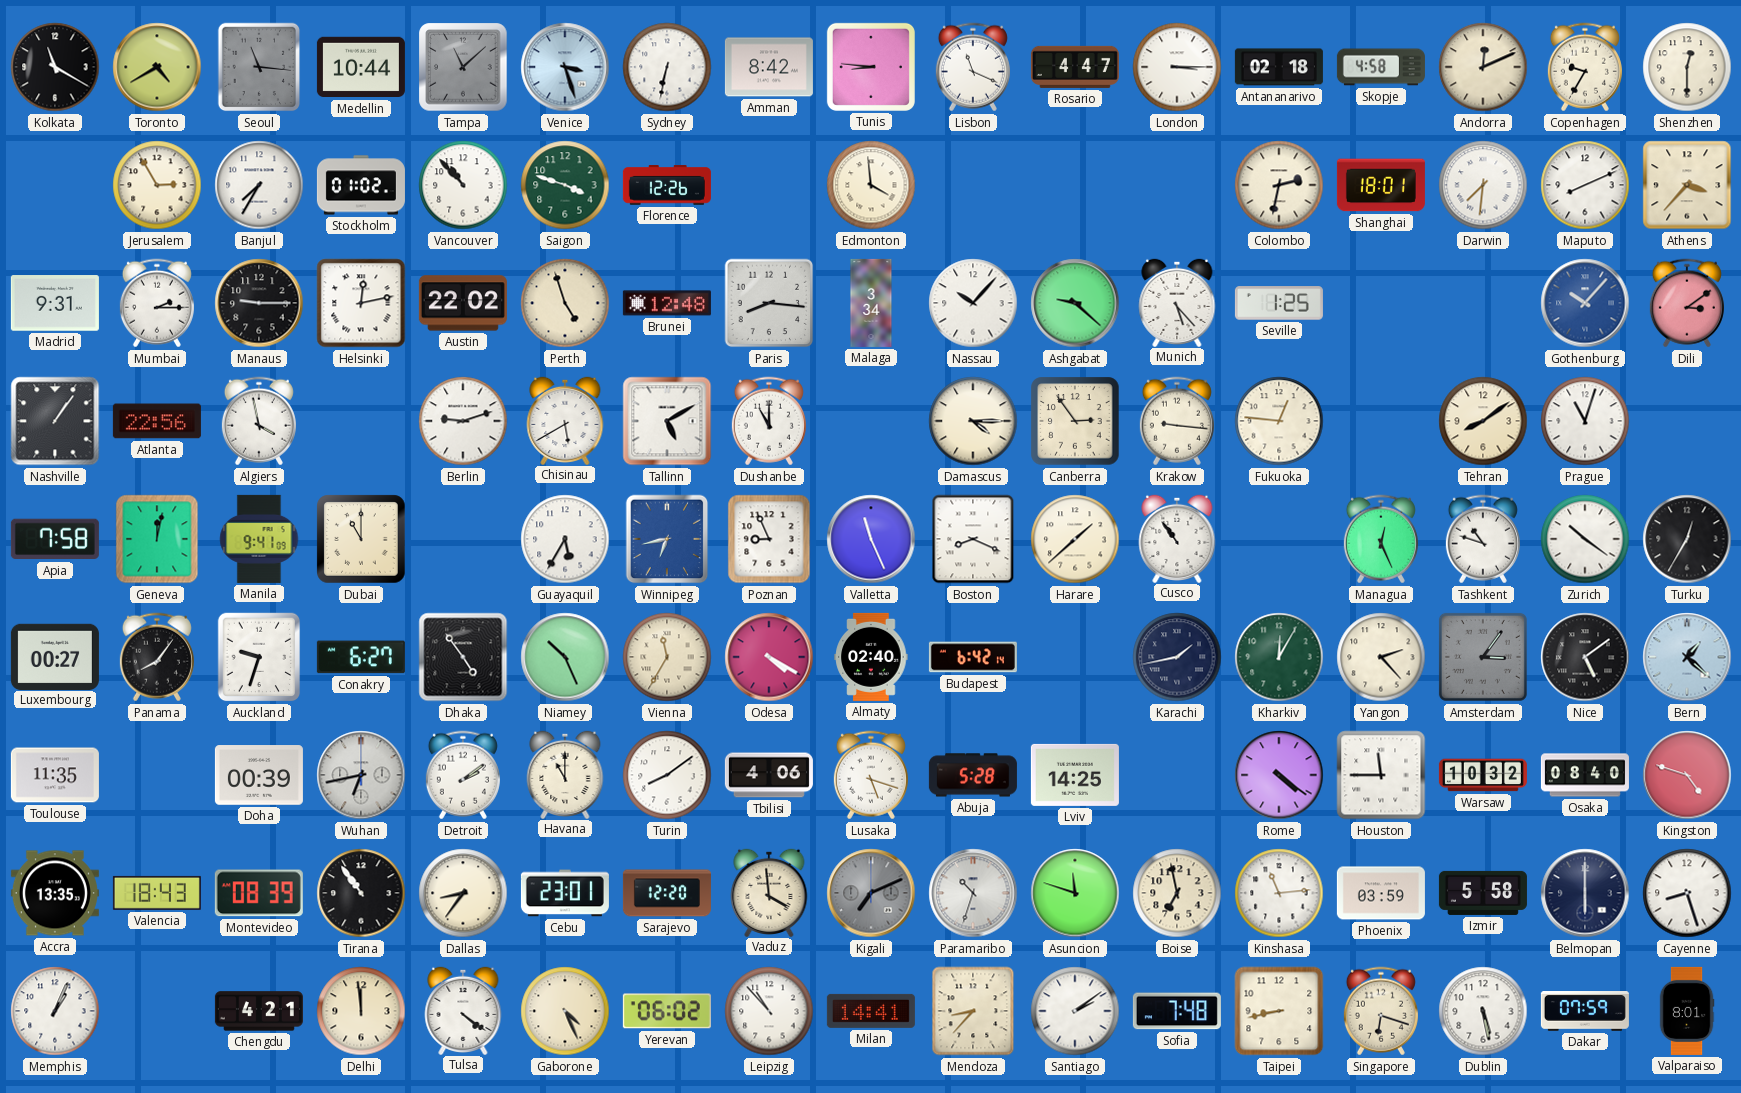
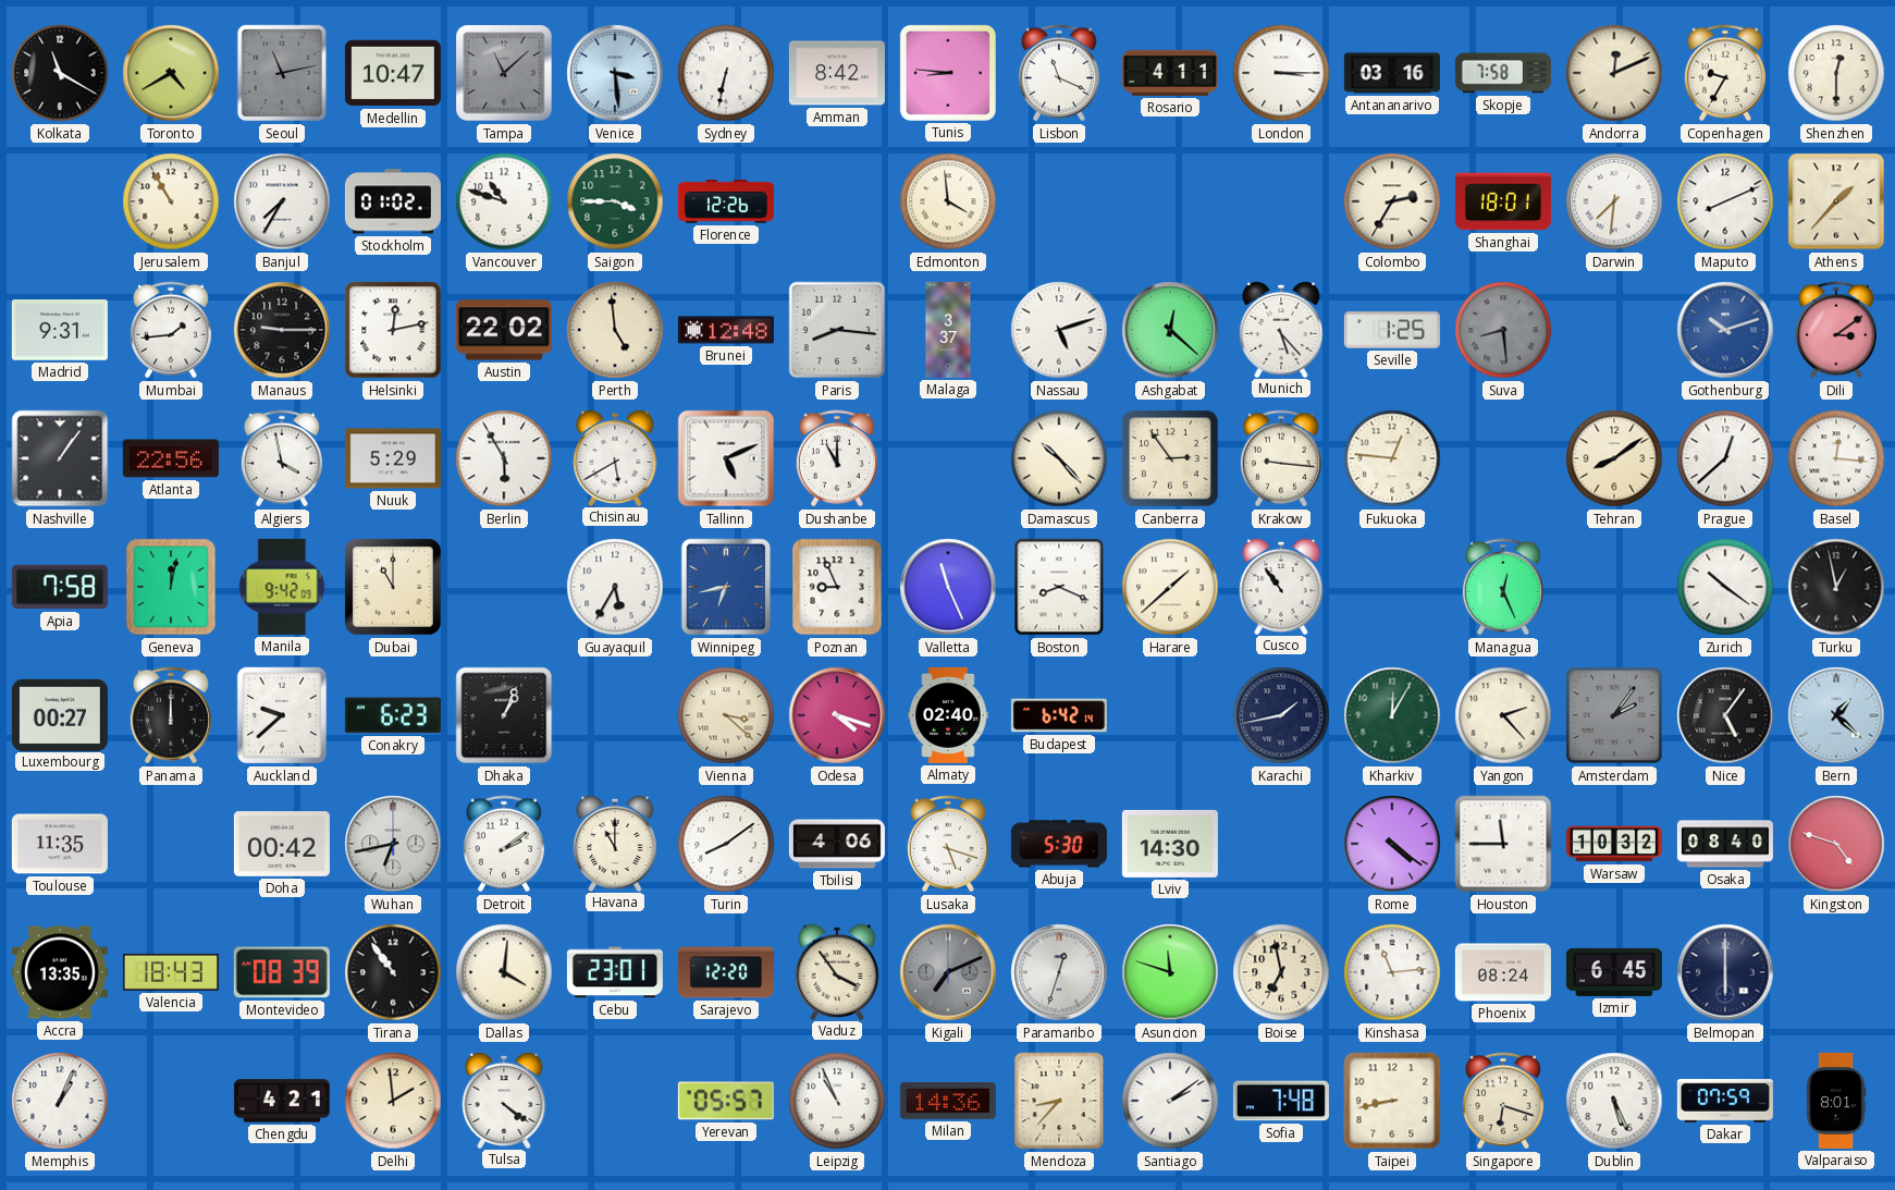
Seoul: 11:16 -> 11:13 (282, 73)
Medellin: 10:44 -> 10:47 (393, 73)
Venice: 3:27 -> 3:29 (615, 73)
Rosario: 4:47 -> 4:11 (1170, 73)
Antananarivo: 02:18 -> 03:16 (1392, 73)
Skopje: 4:58 -> 7:58 (1503, 73)
Jerusalem: 2:55 -> 10:55 (171, 201)
Vancouver: 10:53 -> 10:48 (504, 201)
Saigon: 3:48 -> 3:45 (615, 201)
Colombo: 2:32 -> 2:35 (1392, 201)
Athens: 3:37 -> 1:37 (1836, 201)
Mumbai: 2:15 -> 1:44 (171, 330)
Perth: 4:57 -> 4:59 (615, 330)
Malaga: 3:34 -> 3:37 (948, 330)
Nassau: 10:07 -> 5:12 (1059, 330)
Ashgabat: 9:22 -> 12:22 (1170, 330)
Suva: none -> 8:29 (1503, 330)
Gothenburg: 10:07 -> 10:12 (1725, 330)
Nuuk: none -> 5:29 (393, 458)
Berlin: 9:12 -> 5:55 (504, 458)
Tallinn: 5:10 -> 5:11 (726, 458)
Damascus: 4:15 -> 10:23 (1059, 458)
Prague: 11:03 -> 12:38 (1725, 458)
Basel: none -> 12:16 (1836, 458)
Manila: 9:41 -> 9:42 (282, 587)
Tashkent: 10:48 -> none (1483, 539)
Turku: 12:35 -> 12:58 (1836, 587)
Panama: 8:06 -> 12:00 (171, 715)
Auckland: 9:33 -> 9:38 (282, 715)
Conakry: 6:27 -> 6:23 (393, 715)
Dhaka: 4:54 -> 1:04 (504, 715)
Niamey: 10:26 -> none (565, 657)
Vienna: 11:35 -> 3:22 (726, 715)
Odesa: 4:20 -> 4:18 (837, 715)
Amsterdam: 3:06 -> 2:06 (1614, 715)
Nice: 5:09 -> 5:06 (1725, 715)
Doha: 00:39 -> 00:42 (282, 844)
Abuja: 5:28 -> 5:30 (1059, 844)
Lviv: 14:25 -> 14:30 (1170, 844)
Dallas: 8:36 -> 4:01 (504, 972)
Vaduz: 3:59 -> 3:54 (837, 971)
Paramaribo: 10:33 -> 12:33 (1059, 972)
Phoenix: 03:59 -> 08:24 (1503, 972)
Izmir: 5:58 -> 6:45 (1614, 972)
Cayenne: 8:27 -> none (1687, 893)
Delhi: 11:59 -> 1:59 (393, 1101)
Gaborone: 4:26 -> none (565, 1011)
Yerevan: 06:02 -> 05:57 (726, 1101)
Leipzig: 10:53 -> 10:56 (837, 1101)
Milan: 14:41 -> 14:36 (948, 1101)
Dublin: 5:28 -> 5:26 (1614, 1101)
